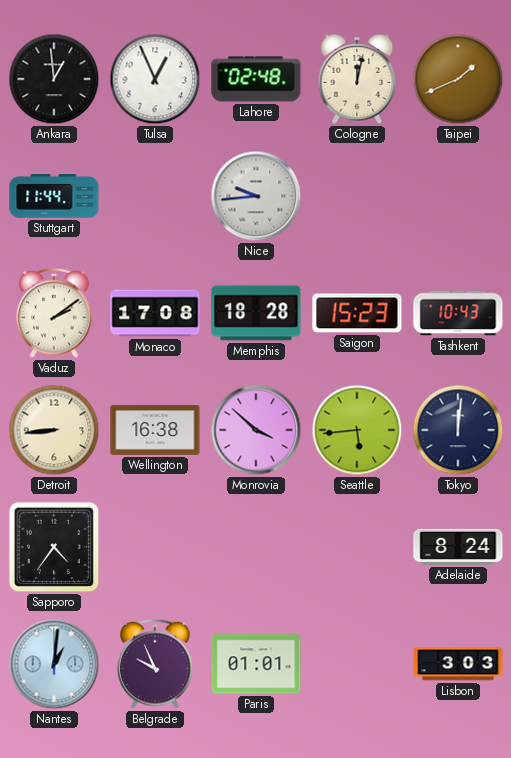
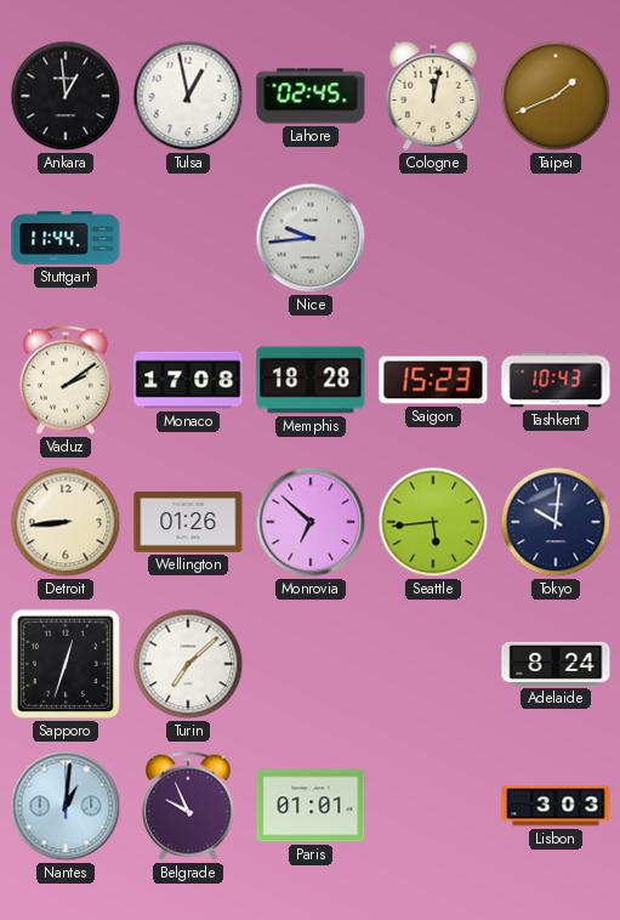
Tulsa: 12:56 -> 12:58 (188, 96)
Lahore: 02:48 -> 02:45 (311, 96)
Wellington: 16:38 -> 01:26 (188, 522)
Monrovia: 3:52 -> 6:52 (311, 522)
Tokyo: 12:01 -> 10:01 (556, 522)
Sapporo: 4:36 -> 12:33 (66, 664)
Turin: none -> 7:08 (188, 664)
